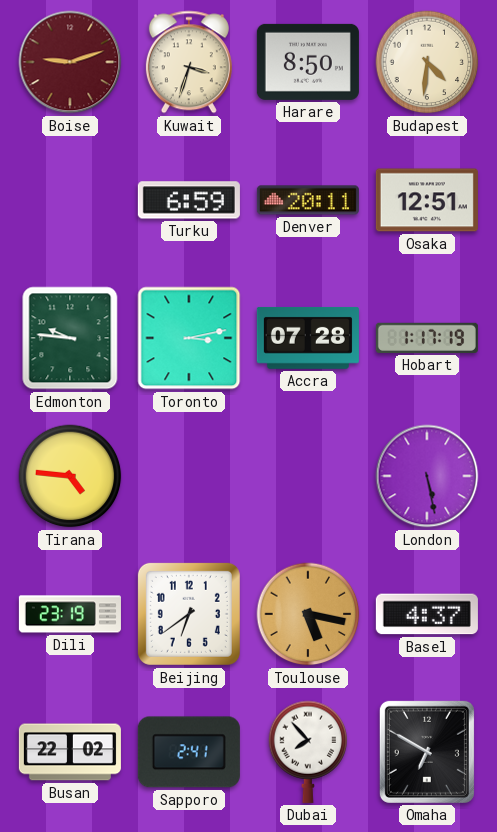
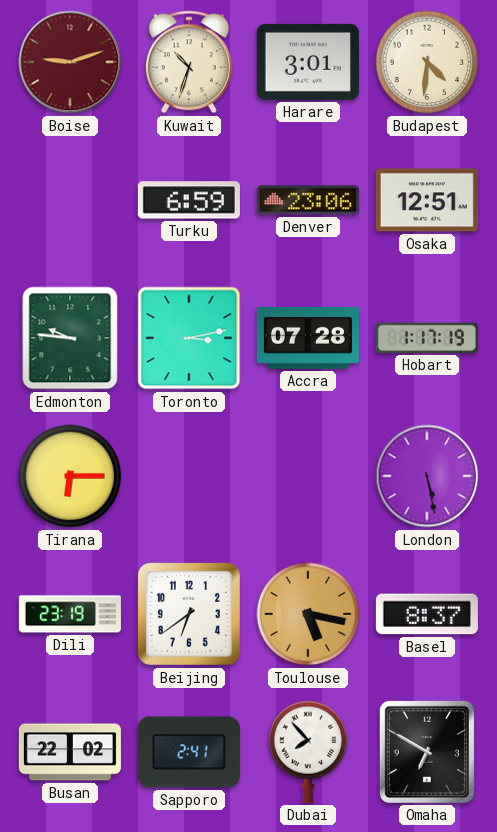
Kuwait: 3:33 -> 10:33 (189, 62)
Harare: 8:50 -> 3:01 (308, 62)
Denver: 20:11 -> 23:06 (308, 200)
Tirana: 4:46 -> 6:15 (70, 476)
Basel: 4:37 -> 8:37 (427, 614)
